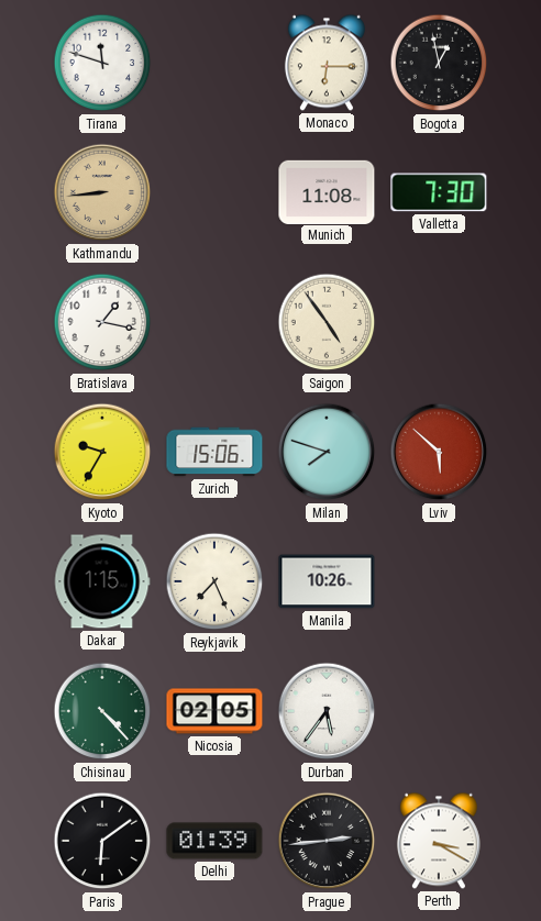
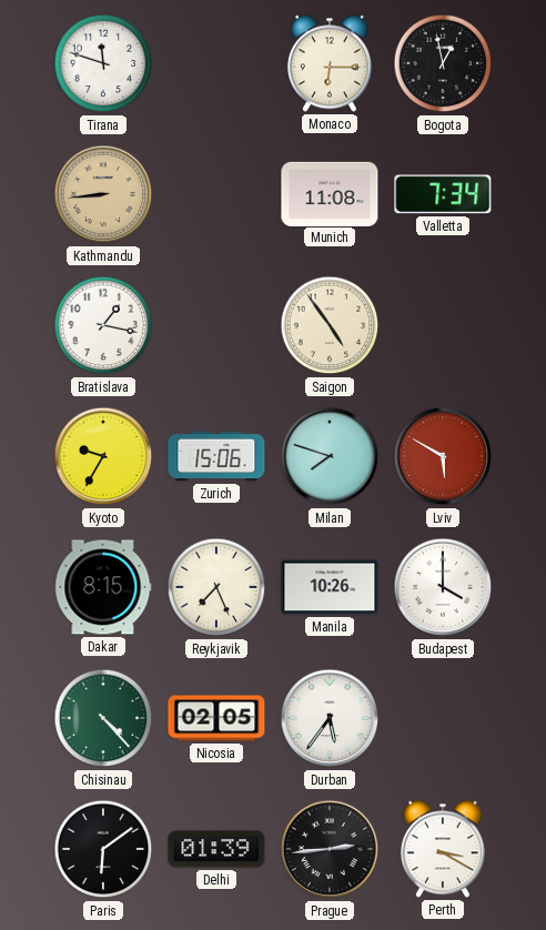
Valletta: 7:30 -> 7:34 (443, 194)
Lviv: 5:52 -> 5:50 (443, 456)
Dakar: 1:15 -> 8:15 (103, 587)
Budapest: none -> 4:00 (443, 587)
